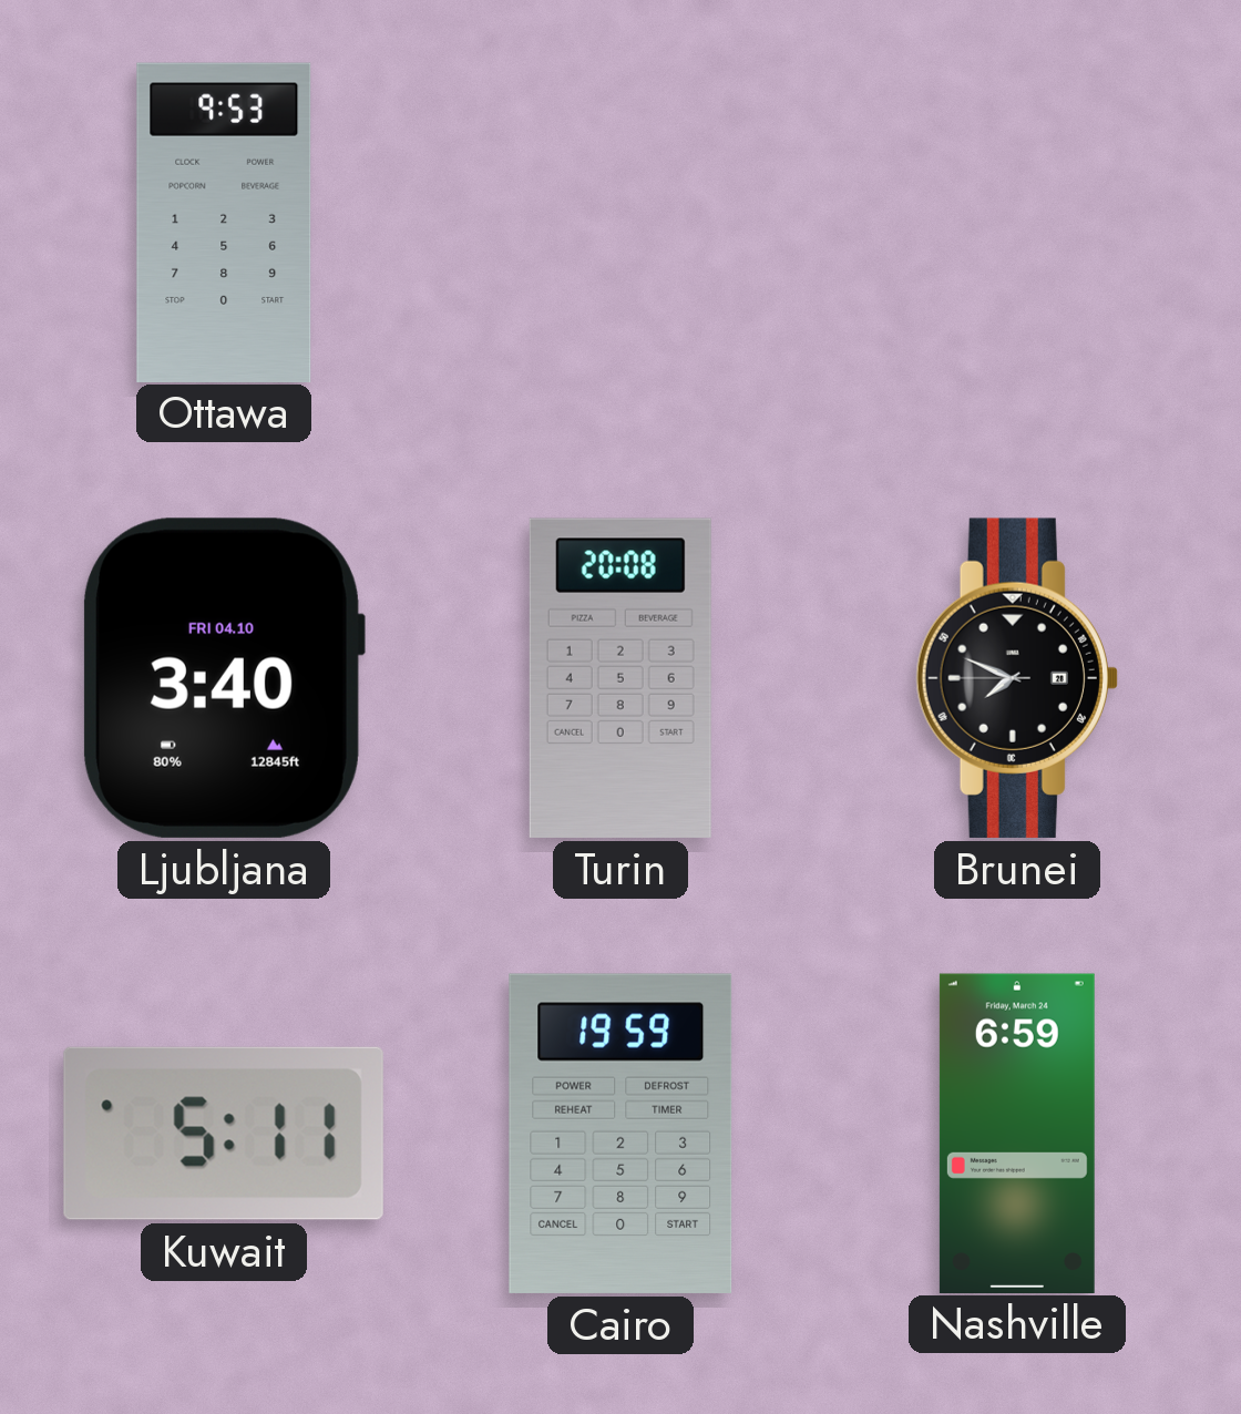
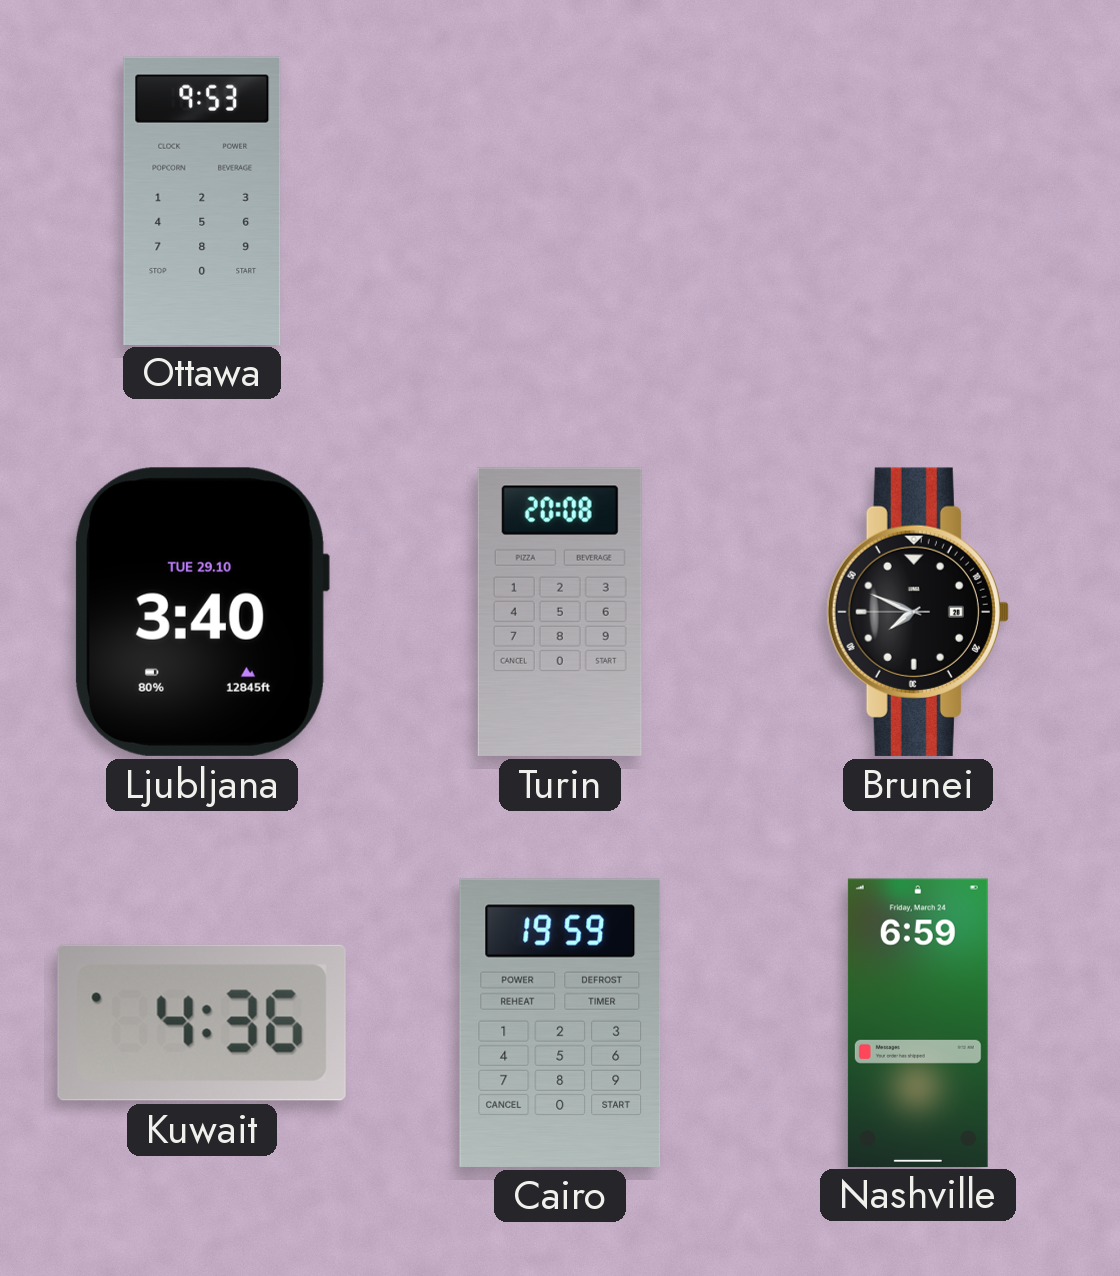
Ljubljana date: FRI 04.10 -> TUE 29.10 (202, 612)
Kuwait: 5:11 -> 4:36 (202, 1023)
